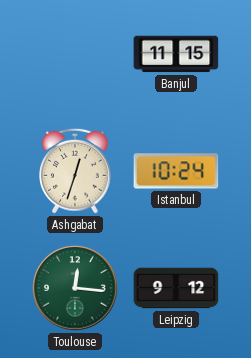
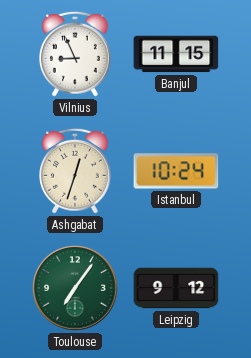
Vilnius: none -> 8:56 (76, 54)
Toulouse: 12:16 -> 7:06 (75, 288)
